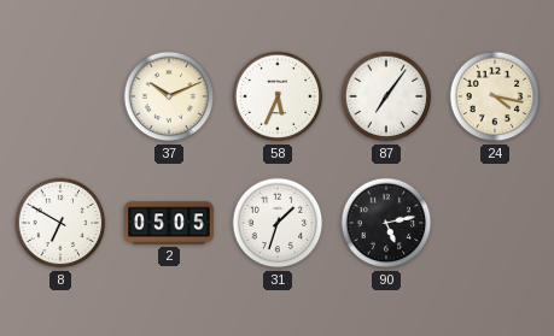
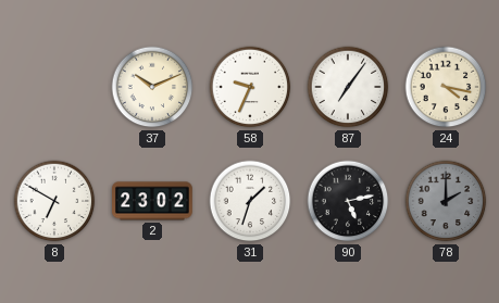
58: 5:34 -> 9:34 (250, 87)
2: 05:05 -> 23:02 (152, 201)
78: none -> 2:00 (446, 201)
